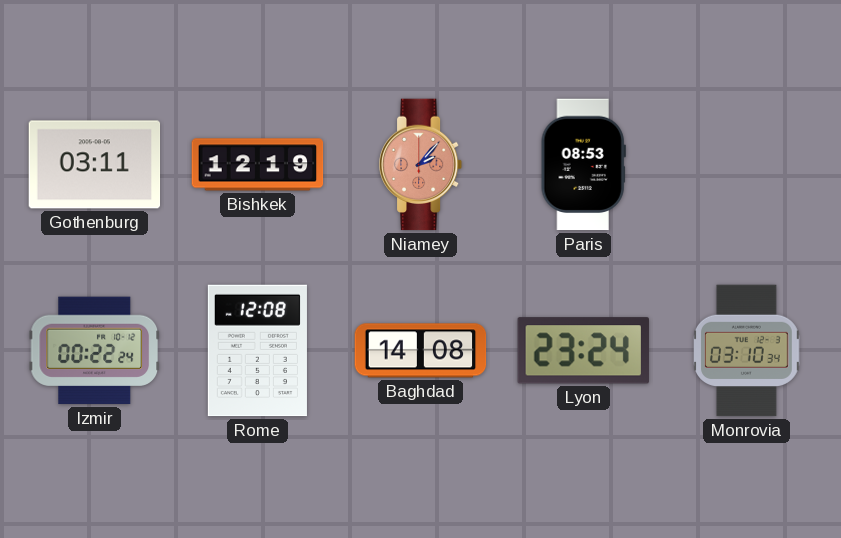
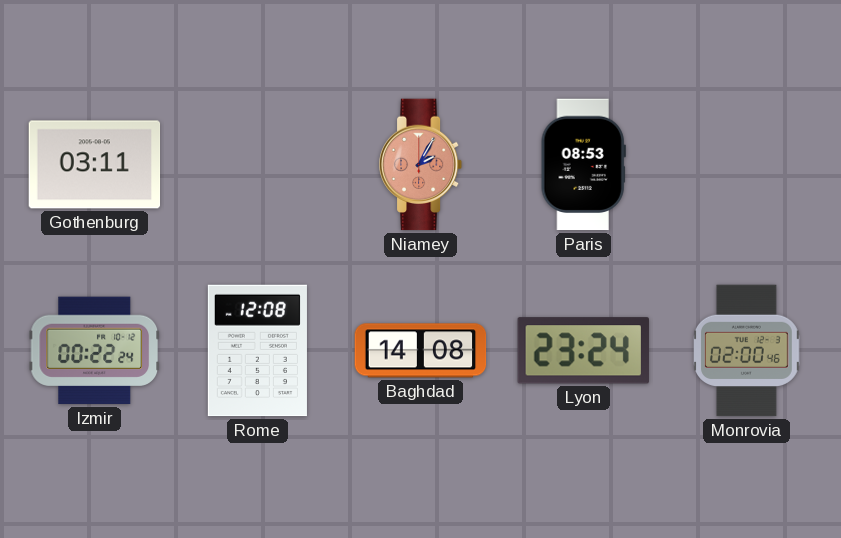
Bishkek: 12:19 -> none (258, 165)
Niamey: 2:07 -> 2:05 (421, 165)
Monrovia: 03:10 -> 02:00 (747, 351)
